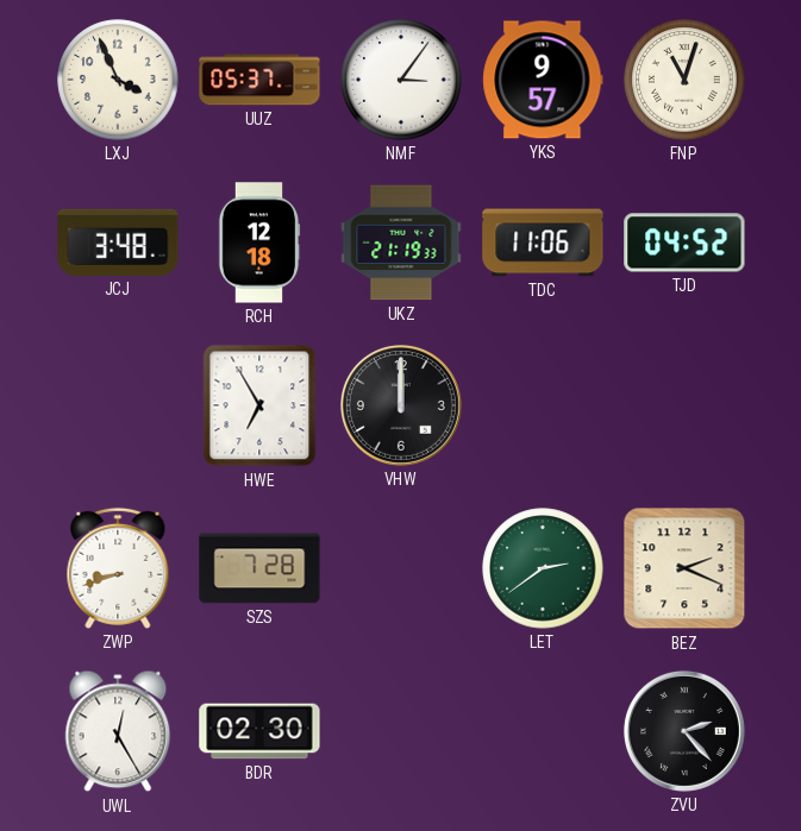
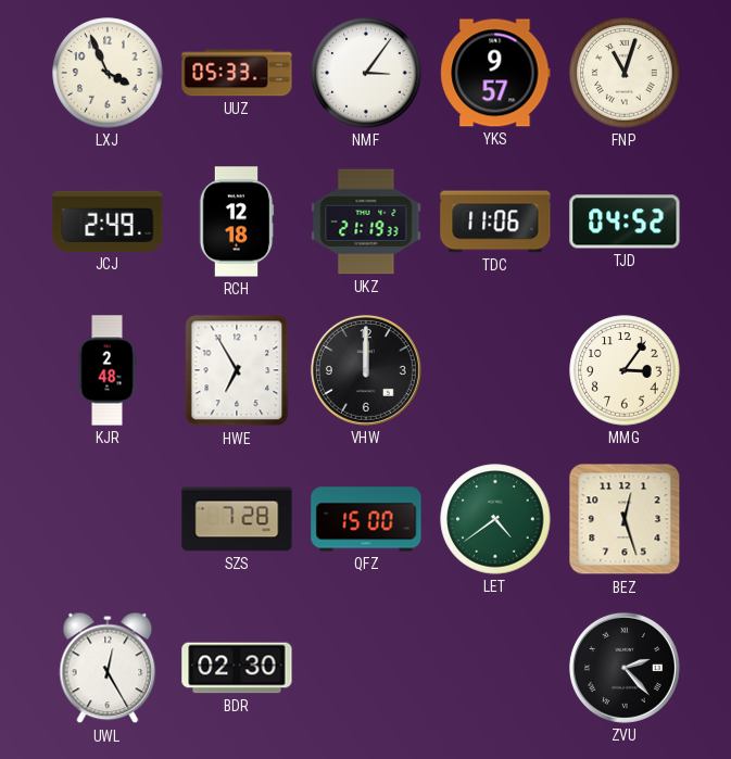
UUZ: 05:37 -> 05:33 (237, 73)
JCJ: 3:48 -> 2:49 (108, 222)
KJR: none -> 2:48 (108, 370)
MMG: none -> 3:06 (625, 370)
ZWP: 8:42 -> none (118, 568)
QFZ: none -> 15:00 (366, 519)
LET: 2:39 -> 4:39 (495, 519)
BEZ: 2:19 -> 12:27 (625, 519)
